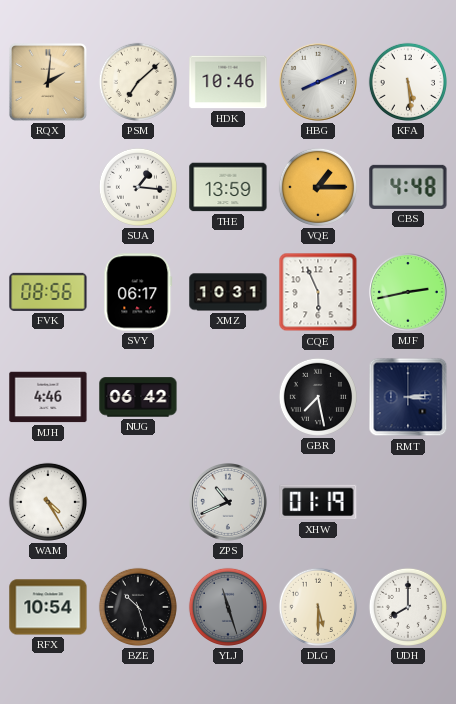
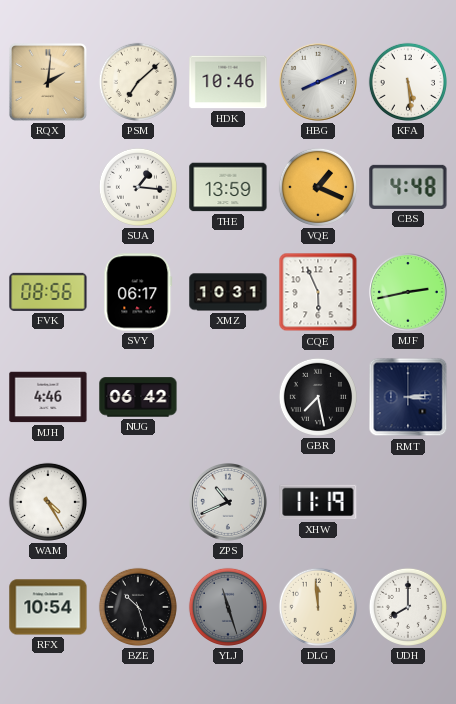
VQE: 1:15 -> 1:19 (318, 187)
XHW: 01:19 -> 11:19 (318, 502)
DLG: 5:30 -> 11:59 (318, 607)
